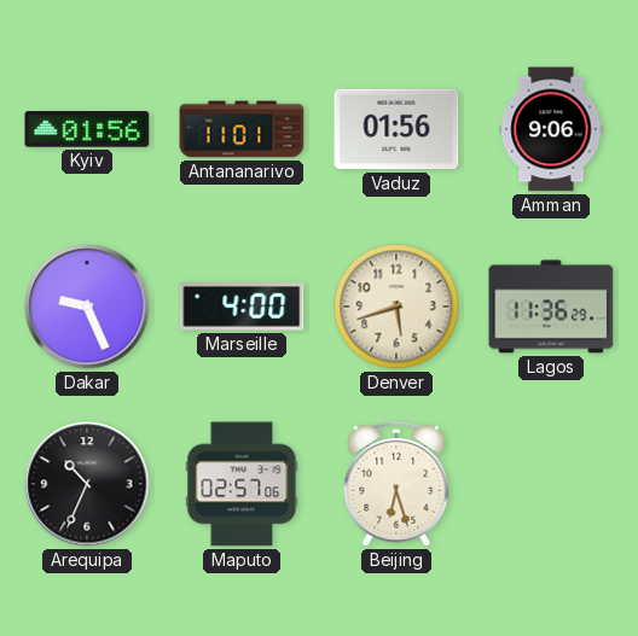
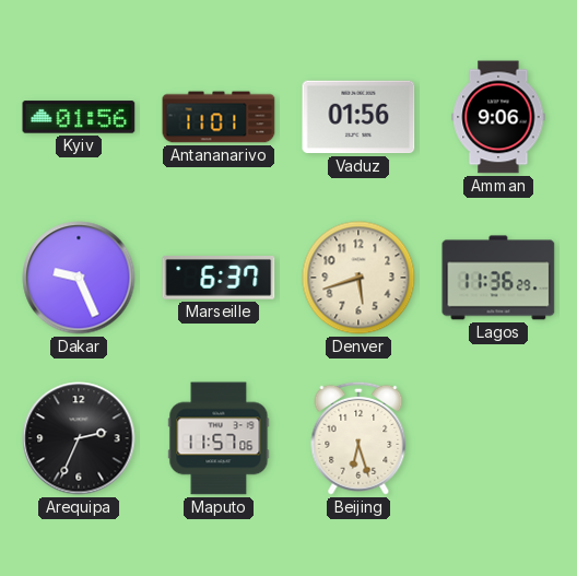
Marseille: 4:00 -> 6:37 (219, 279)
Arequipa: 10:34 -> 2:34 (79, 438)
Maputo: 02:57 -> 11:57 (219, 438)
